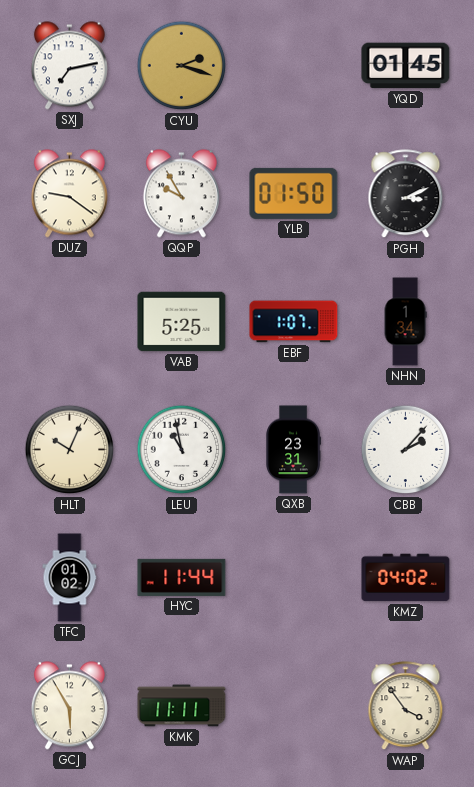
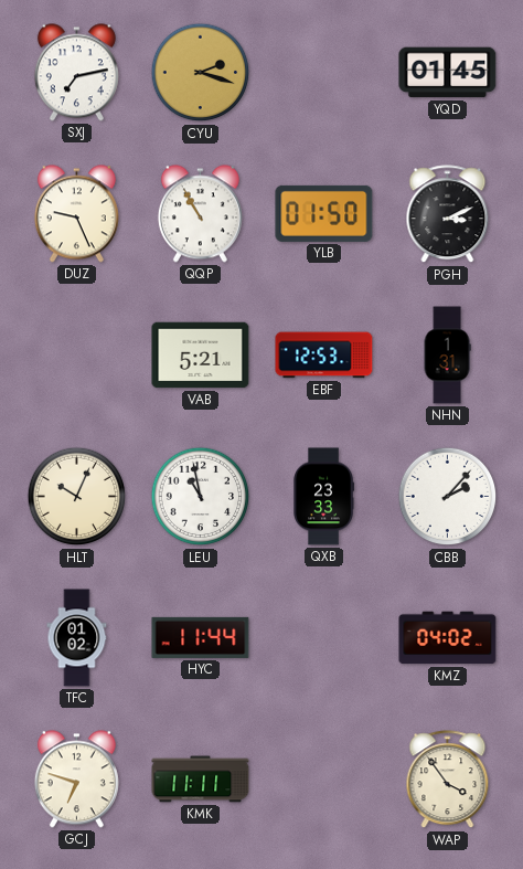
DUZ: 9:21 -> 9:26 (76, 214)
QQP: 9:55 -> 10:55 (200, 214)
VAB: 5:25 -> 5:21 (201, 356)
EBF: 1:07 -> 12:53 (324, 356)
NHN: 1:34 -> 1:31 (447, 356)
QXB: 23:31 -> 23:33 (323, 497)
GCJ: 5:55 -> 6:48 (76, 780)
